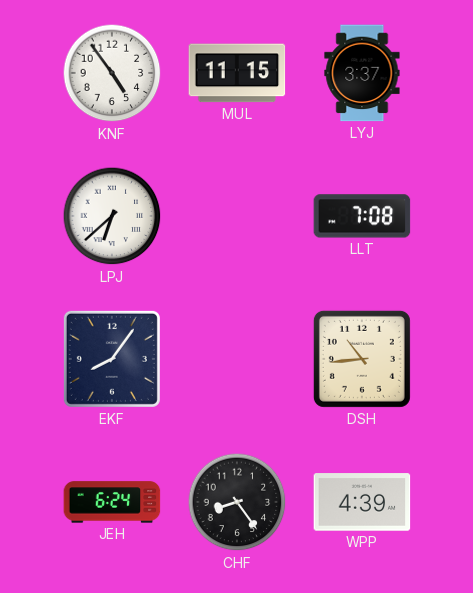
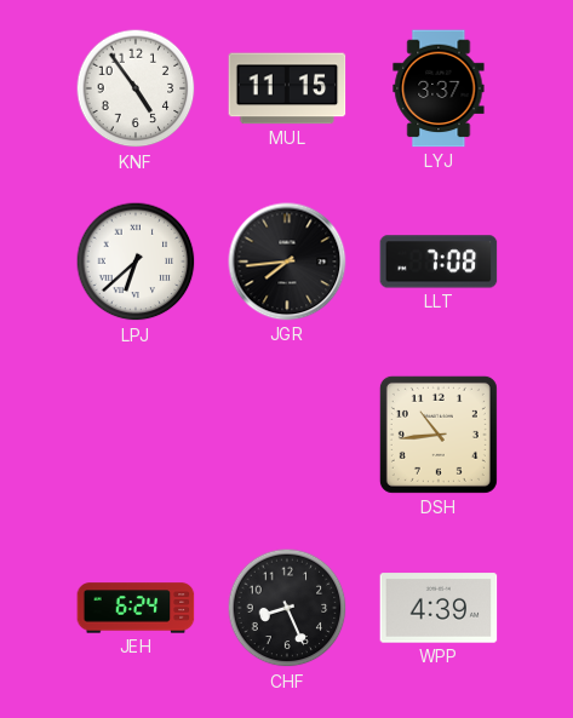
JGR: none -> 7:44 (287, 262)
EKF: 8:06 -> none (112, 359)
CHF: 8:24 -> 8:26 (287, 608)
